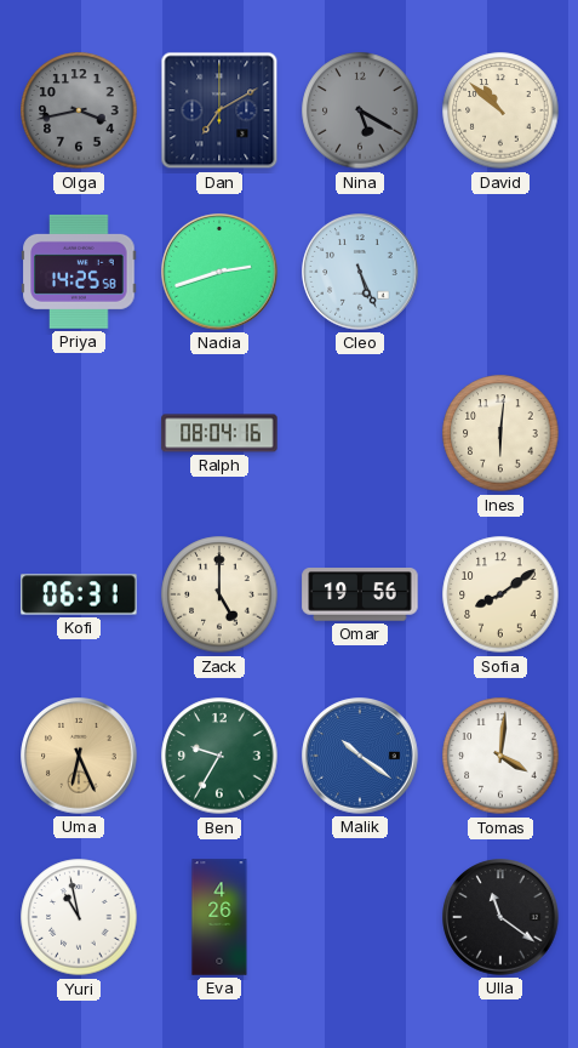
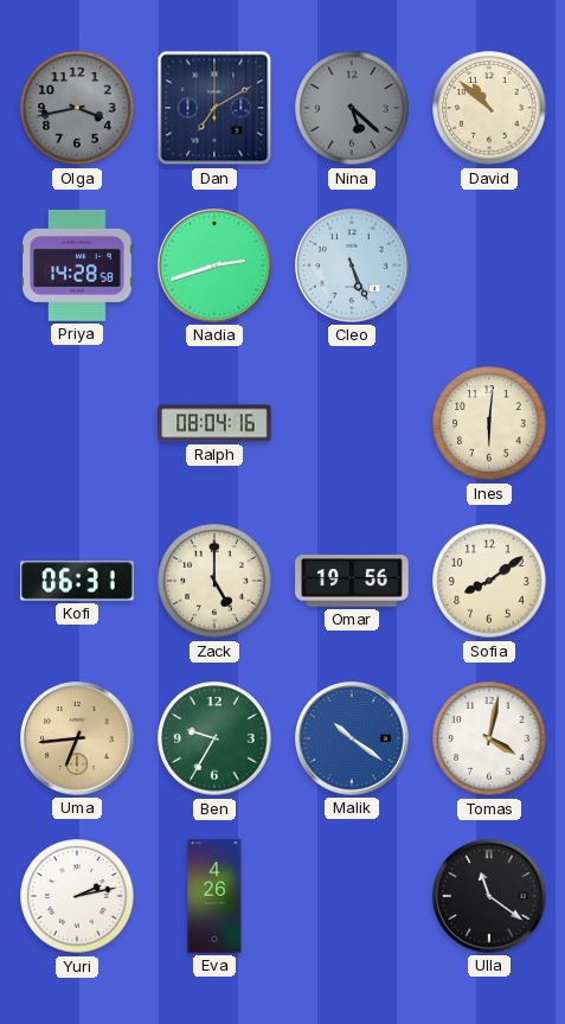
Nina: 5:20 -> 5:22 (352, 108)
Priya: 14:25 -> 14:28 (77, 265)
Uma: 6:26 -> 6:44 (77, 738)
Tomas: 4:01 -> 4:02 (489, 738)
Yuri: 10:58 -> 2:13 (77, 896)
